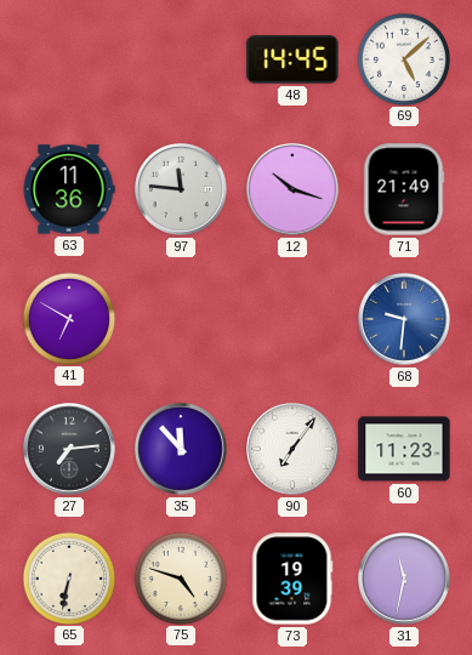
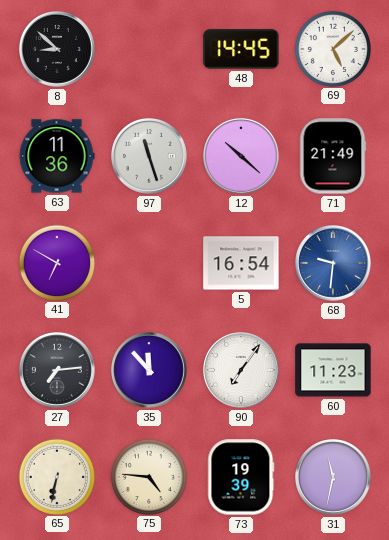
8: none -> 8:52 (58, 50)
97: 11:46 -> 11:27 (150, 157)
12: 10:18 -> 10:22 (242, 157)
5: none -> 16:54 (241, 263)
75: 4:48 -> 4:46 (148, 476)
